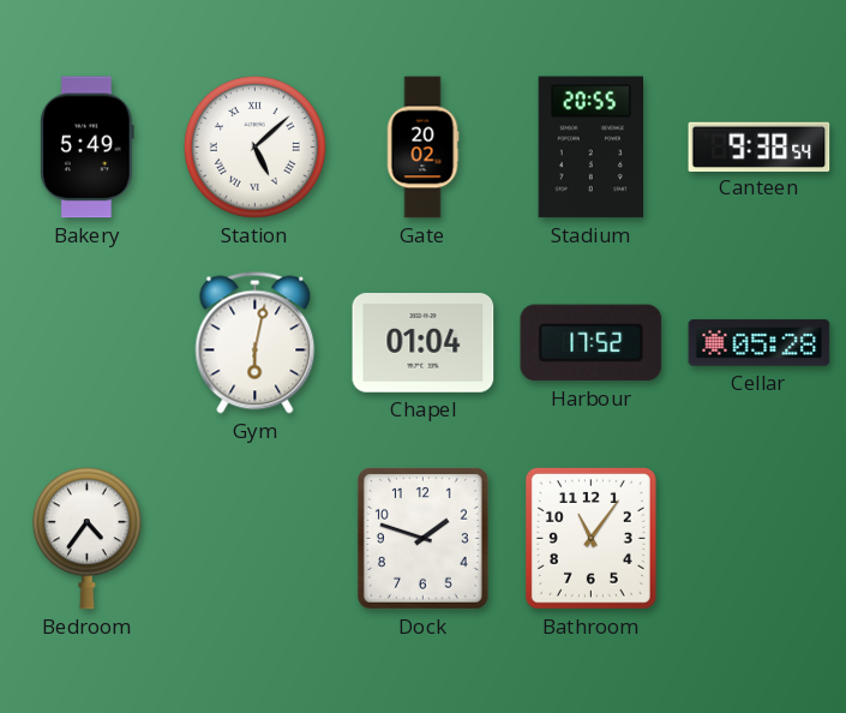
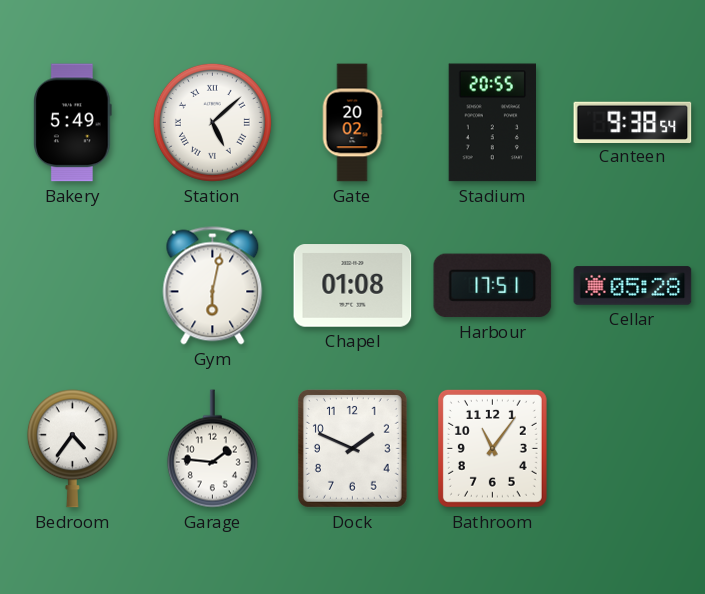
Chapel: 01:04 -> 01:08 (353, 286)
Harbour: 17:52 -> 17:51 (493, 286)
Garage: none -> 1:46 (212, 449)
Dock: 1:48 -> 1:49 (352, 448)
